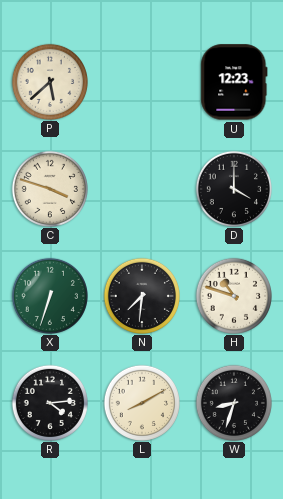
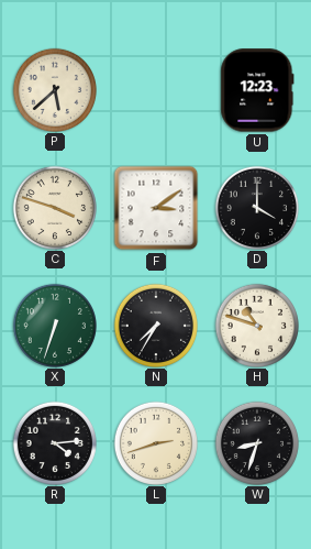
F: none -> 3:09 (156, 208)
N: 7:31 -> 7:35 (155, 325)
L: 8:10 -> 2:42 (155, 442)
